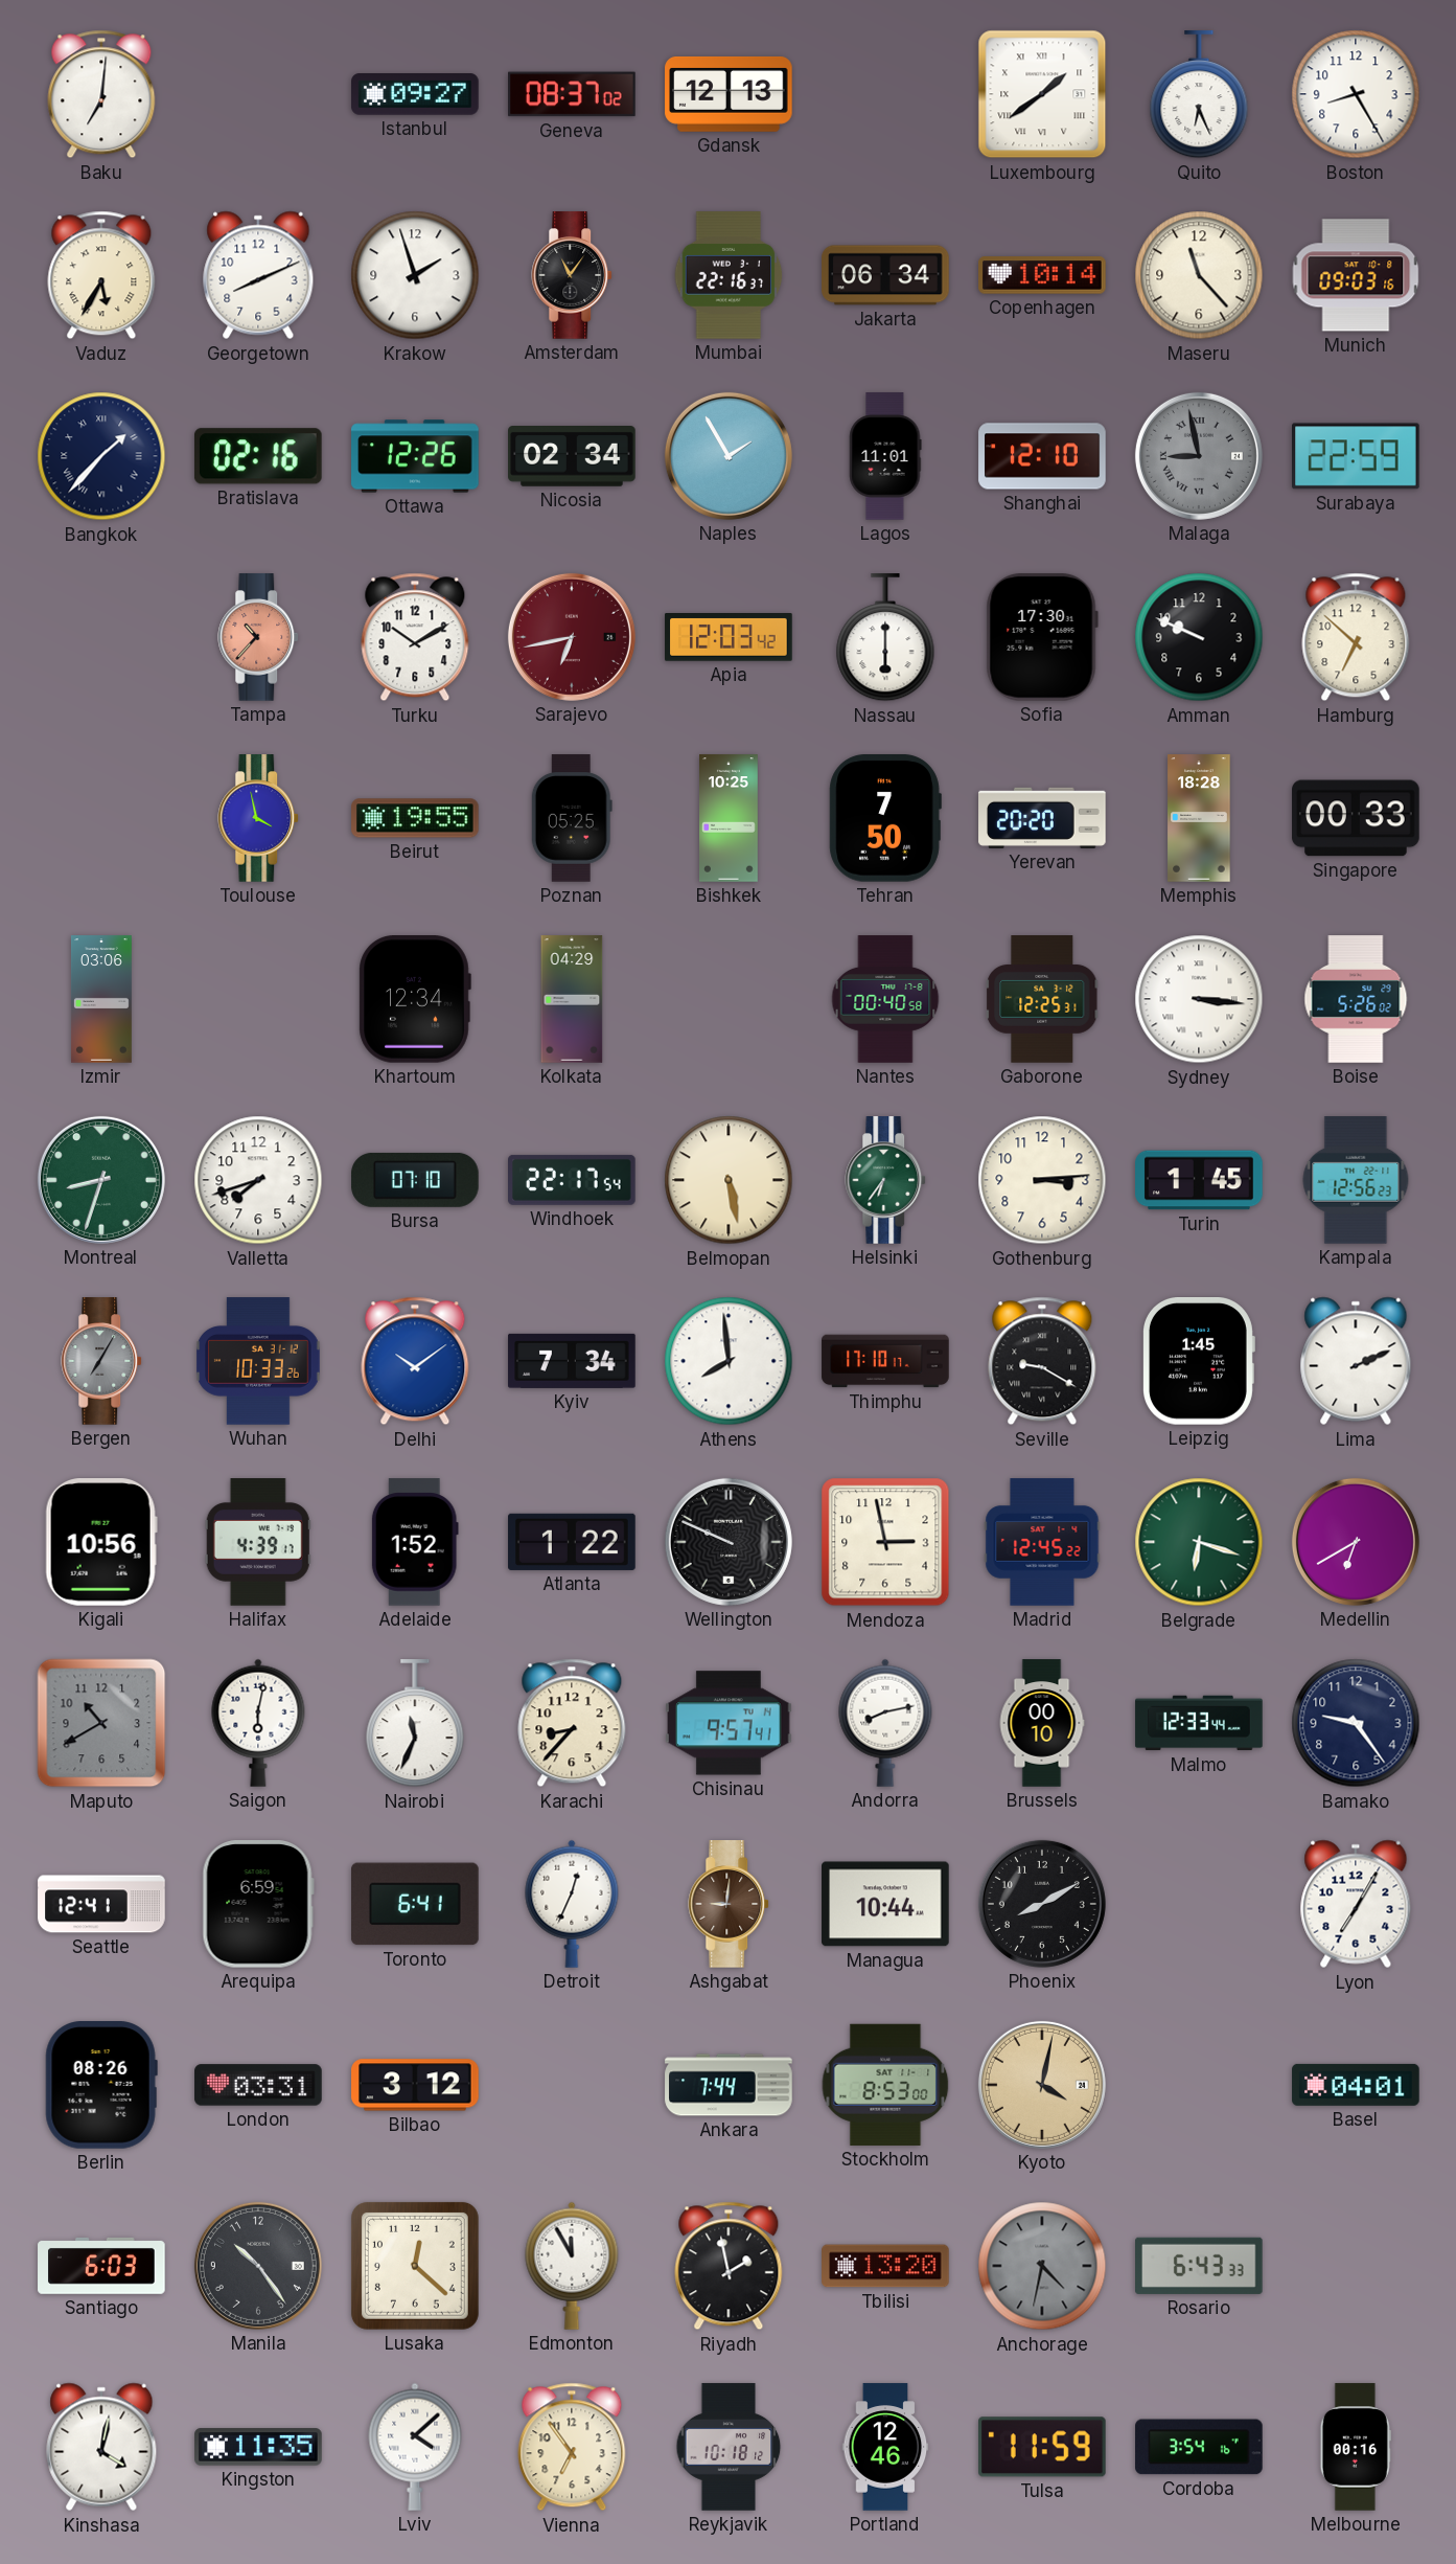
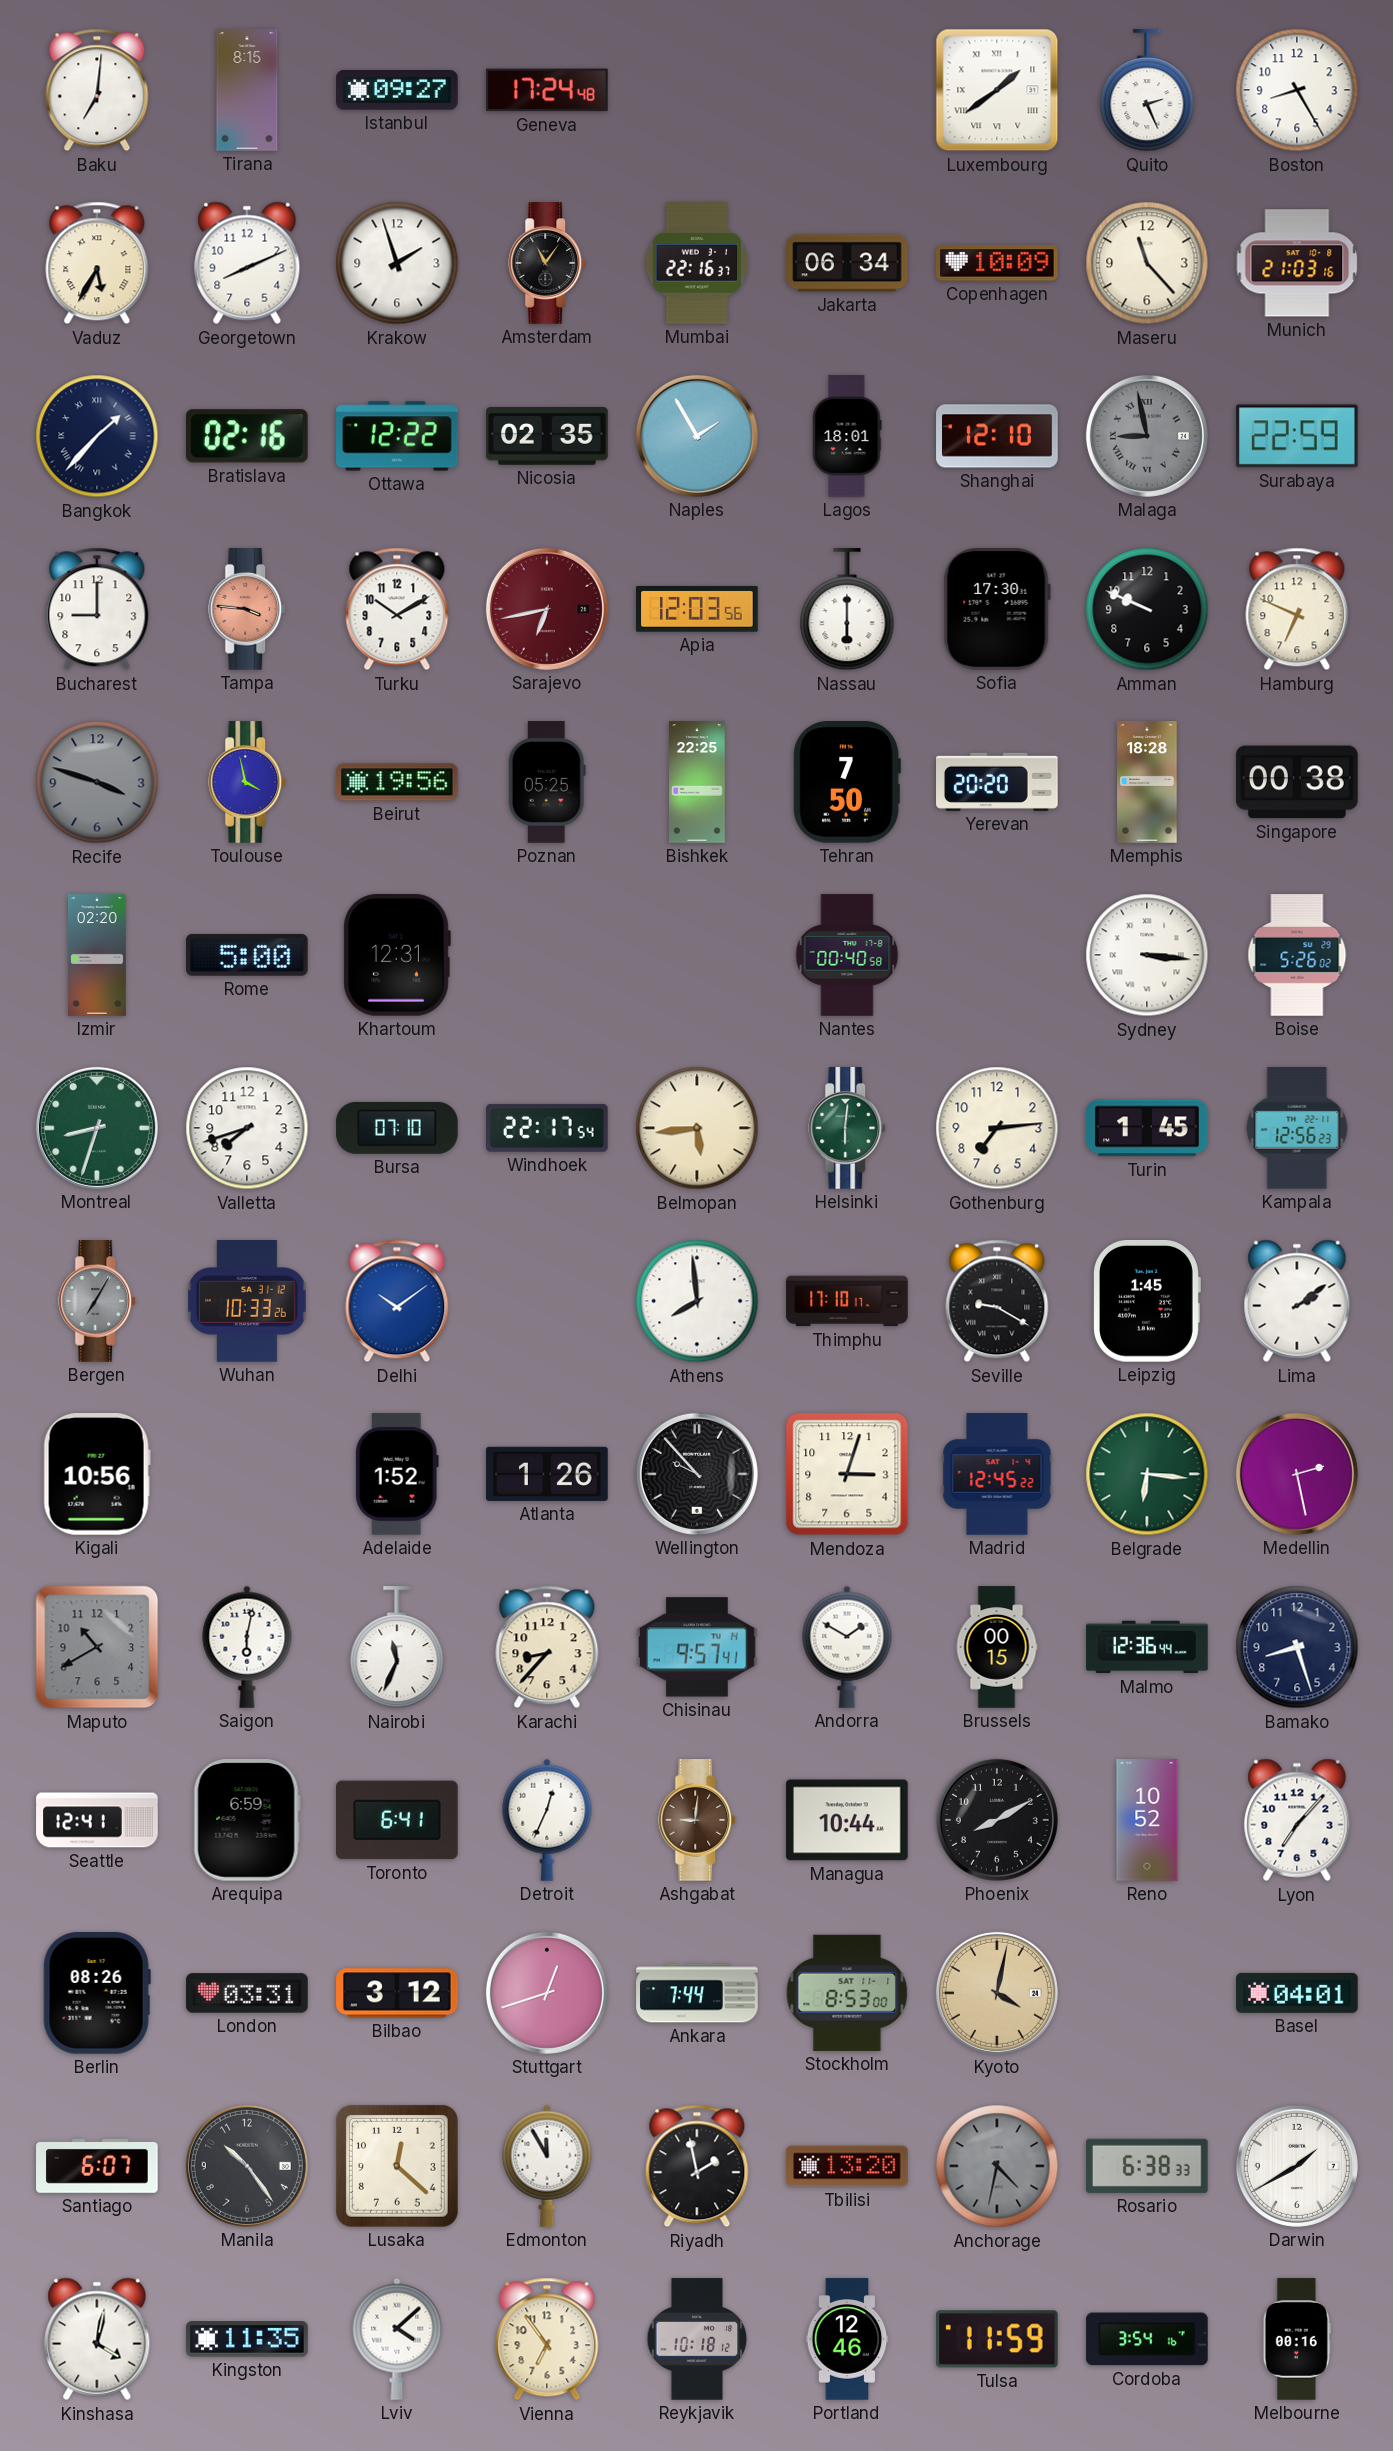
Tirana: none -> 8:15 (247, 90)
Geneva: 08:37 -> 17:24 (547, 90)
Gdansk: 12:13 -> none (729, 94)
Quito: 6:26 -> 2:26 (1147, 91)
Copenhagen: 10:14 -> 10:09 (997, 263)
Munich: 09:03 -> 21:03 (1297, 263)
Ottawa: 12:26 -> 12:22 (397, 436)
Nicosia: 02:34 -> 02:35 (547, 437)
Lagos: 11:01 -> 18:01 (847, 436)
Bucharest: none -> 9:00 (97, 609)
Tampa: 10:37 -> 3:46 (248, 609)
Apia: 12:03:42 -> 12:03:56 (697, 610)
Hamburg: 6:52 -> 6:49 (1297, 609)
Recife: none -> 3:48 (97, 782)
Beirut: 19:55 -> 19:56 (397, 782)
Bishkek: 10:25 -> 22:25 (698, 782)
Singapore: 00:33 -> 00:38 (1297, 782)
Izmir: 03:06 -> 02:20 (97, 955)
Rome: none -> 5:00 (248, 955)
Khartoum: 12:34 -> 12:31 (397, 956)
Kolkata: 04:29 -> none (572, 999)
Gaborone: 12:25 -> none (1043, 999)
Belmopan: 5:28 -> 5:44 (697, 1128)
Helsinki: 6:36 -> 6:01 (848, 1128)
Gothenburg: 3:14 -> 7:14 (997, 1128)
Kyiv: 7:34 -> none (572, 1361)
Lima: 2:11 -> 2:09 (1297, 1301)
Halifax: 4:39 -> none (258, 1542)
Atlanta: 1:22 -> 1:26 (547, 1474)
Wellington: 9:49 -> 9:53 (697, 1474)
Mendoza: 2:58 -> 3:03 (847, 1474)
Belgrade: 6:18 -> 6:16 (1147, 1474)
Medellin: 6:40 -> 2:28 (1297, 1474)
Andorra: 8:13 -> 1:50 (847, 1647)
Brussels: 00:10 -> 00:15 (997, 1647)
Malmo: 12:33 -> 12:36 (1147, 1647)
Bamako: 9:24 -> 8:27 (1297, 1647)
Reno: none -> 10:52 (1147, 1820)
Lyon: 7:05 -> 7:07 (1297, 1820)
Stuttgart: none -> 12:42 (547, 1993)
Santiago: 6:03 -> 6:07 (97, 2166)
Rosario: 6:43 -> 6:38 (1148, 2166)
Darwin: none -> 1:40 (1297, 2166)
